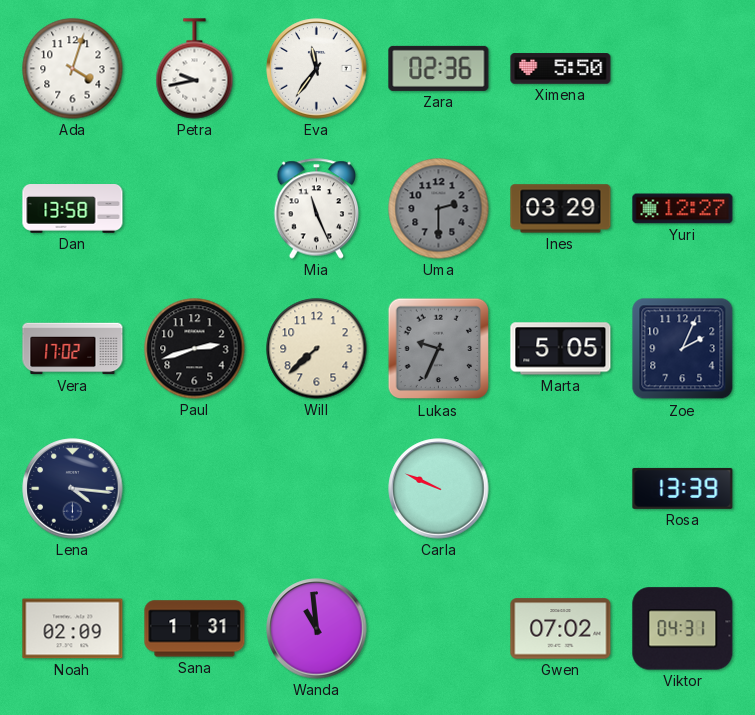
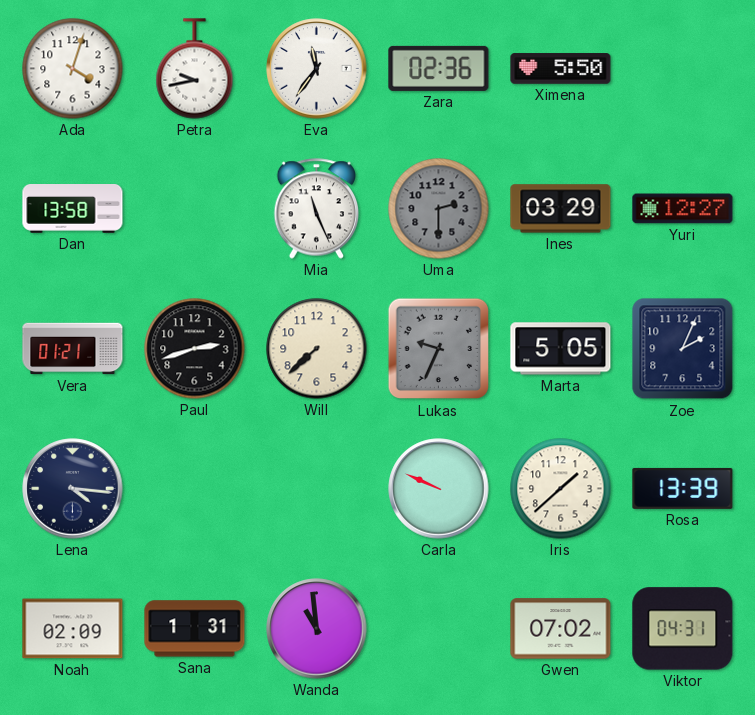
Vera: 17:02 -> 01:21 (73, 349)
Iris: none -> 1:38 (561, 489)
